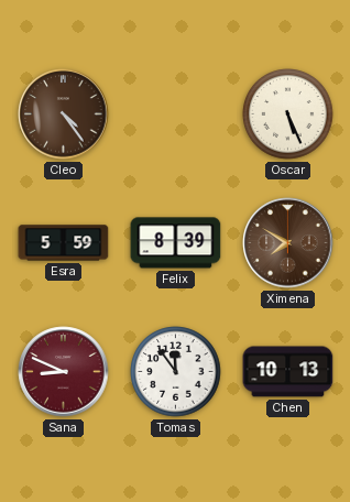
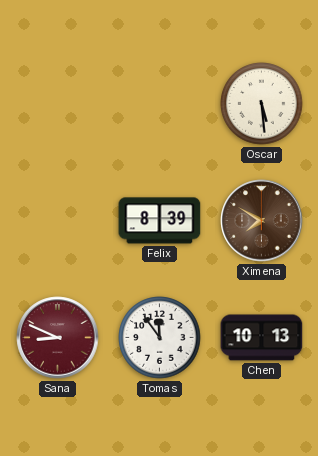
Cleo: 4:24 -> none (64, 114)
Oscar: 5:26 -> 5:29 (262, 104)
Esra: 5:59 -> none (64, 243)
